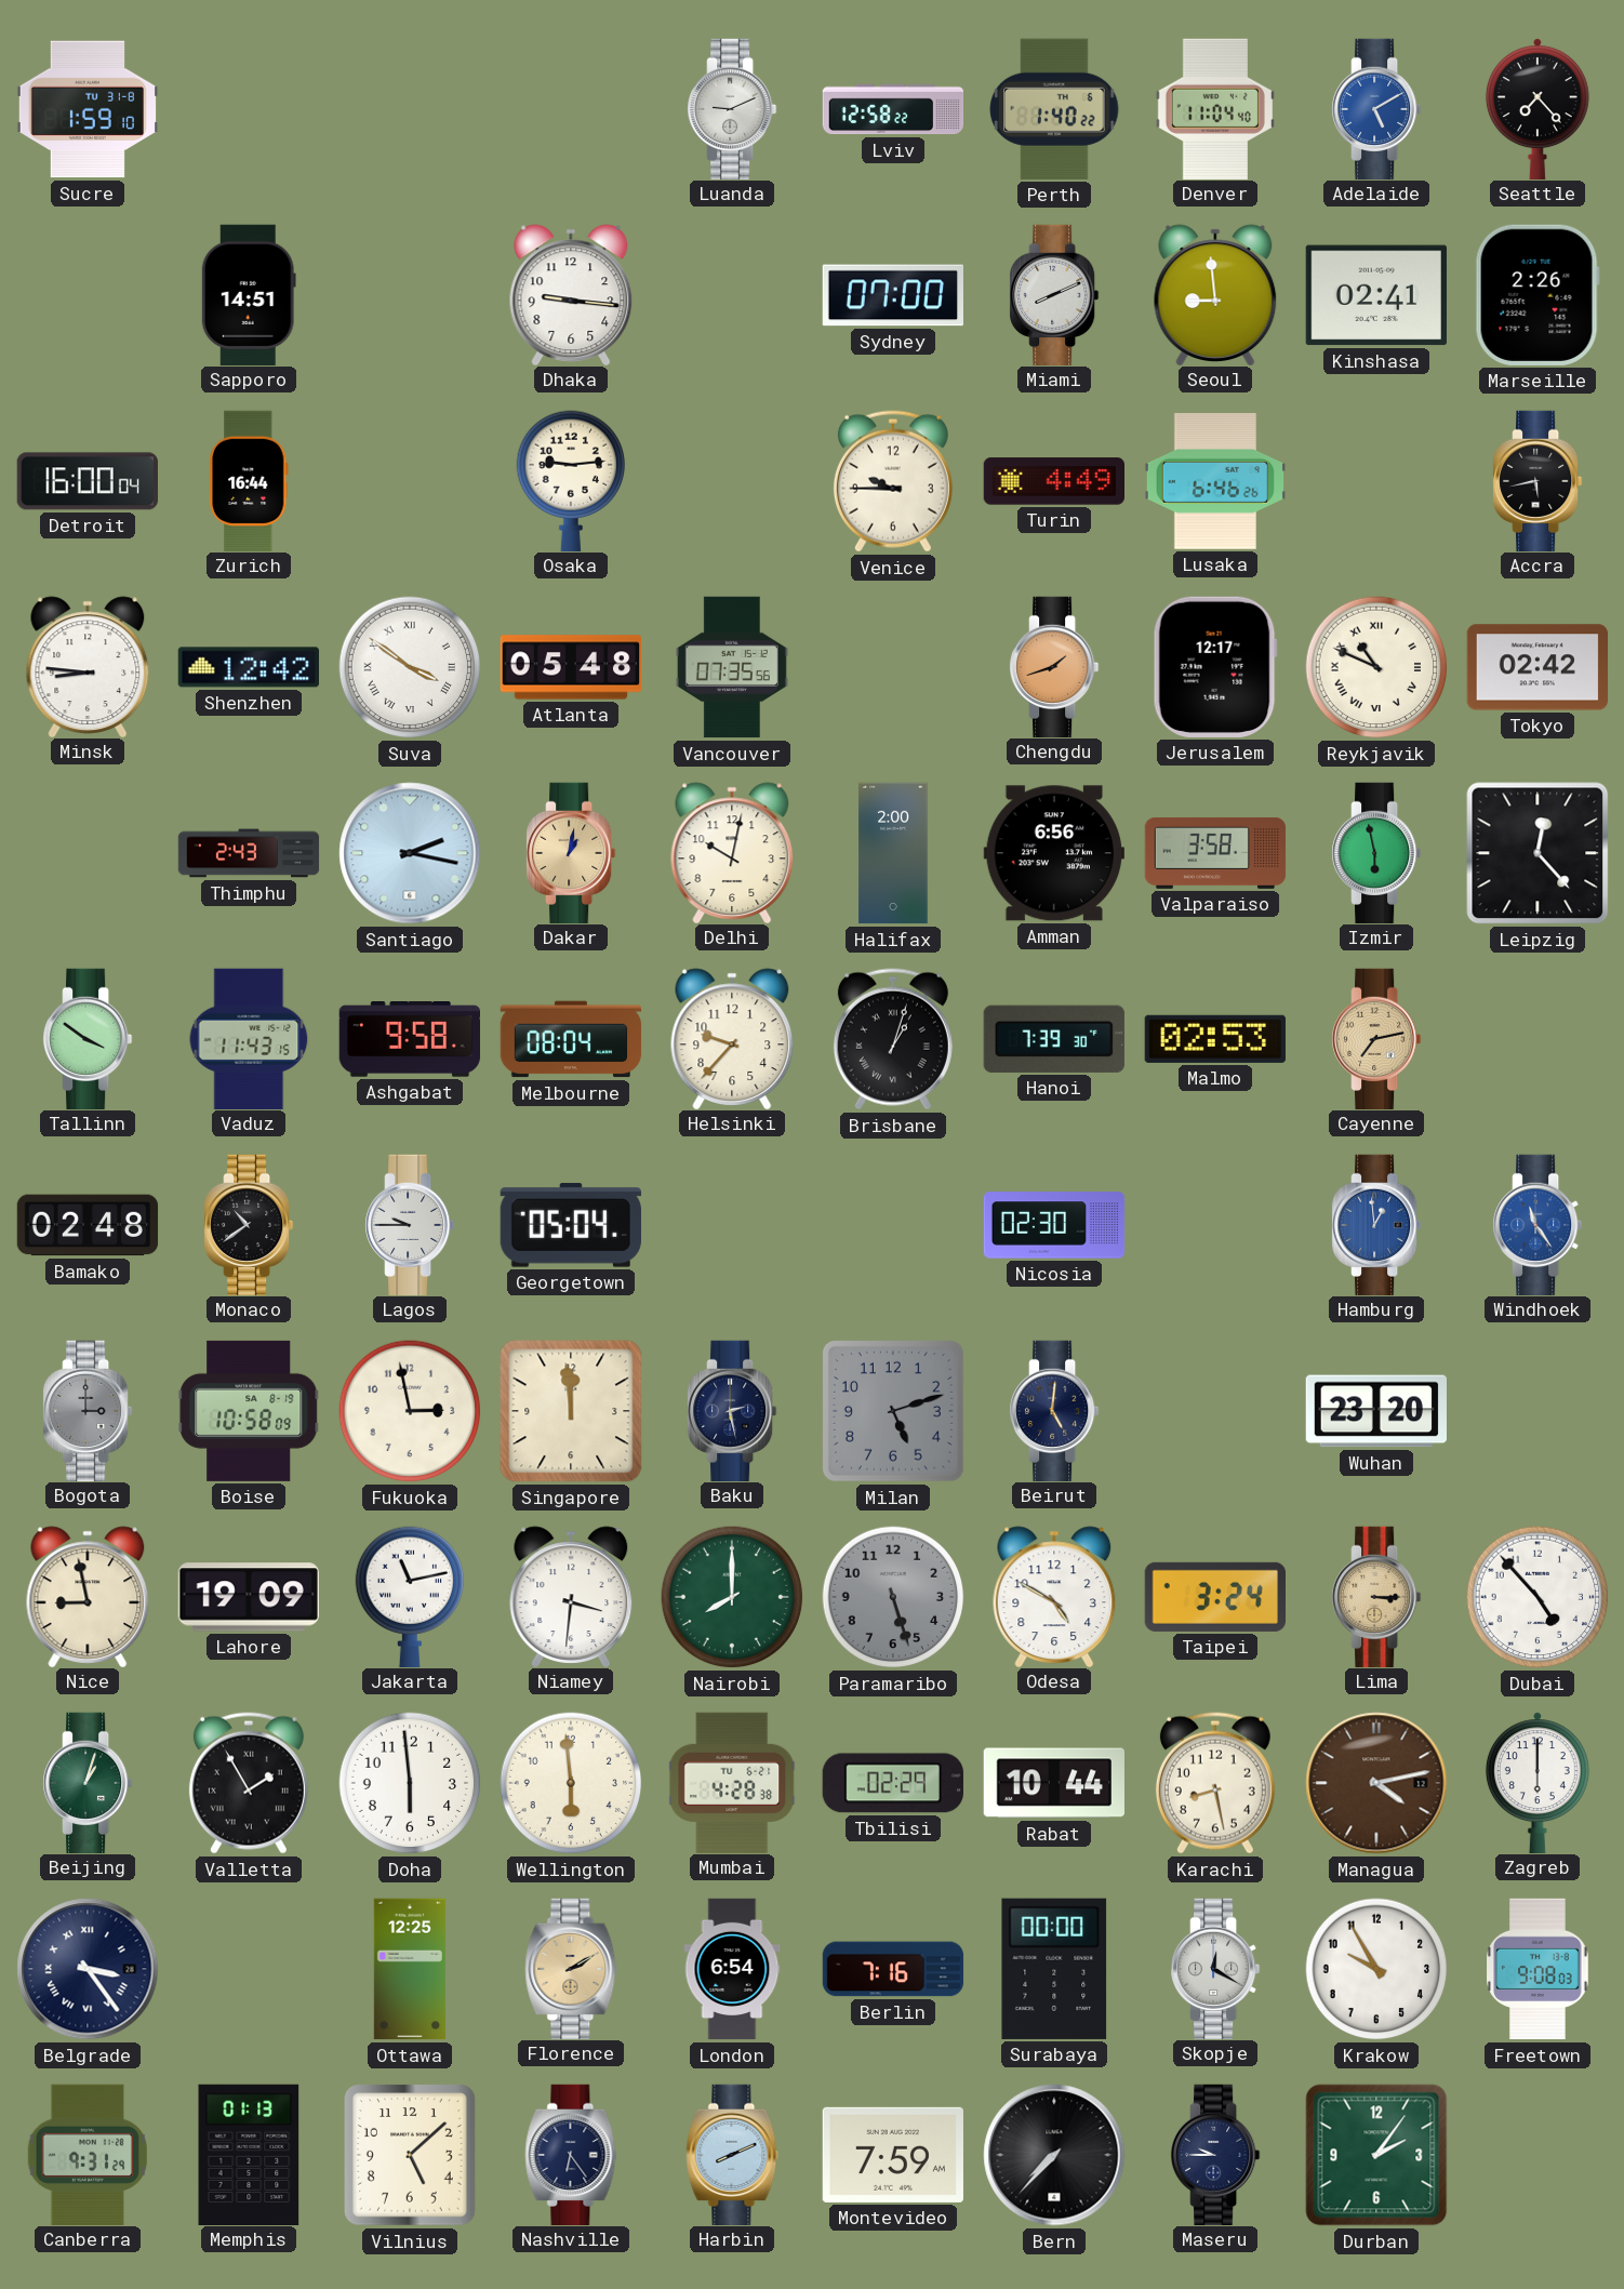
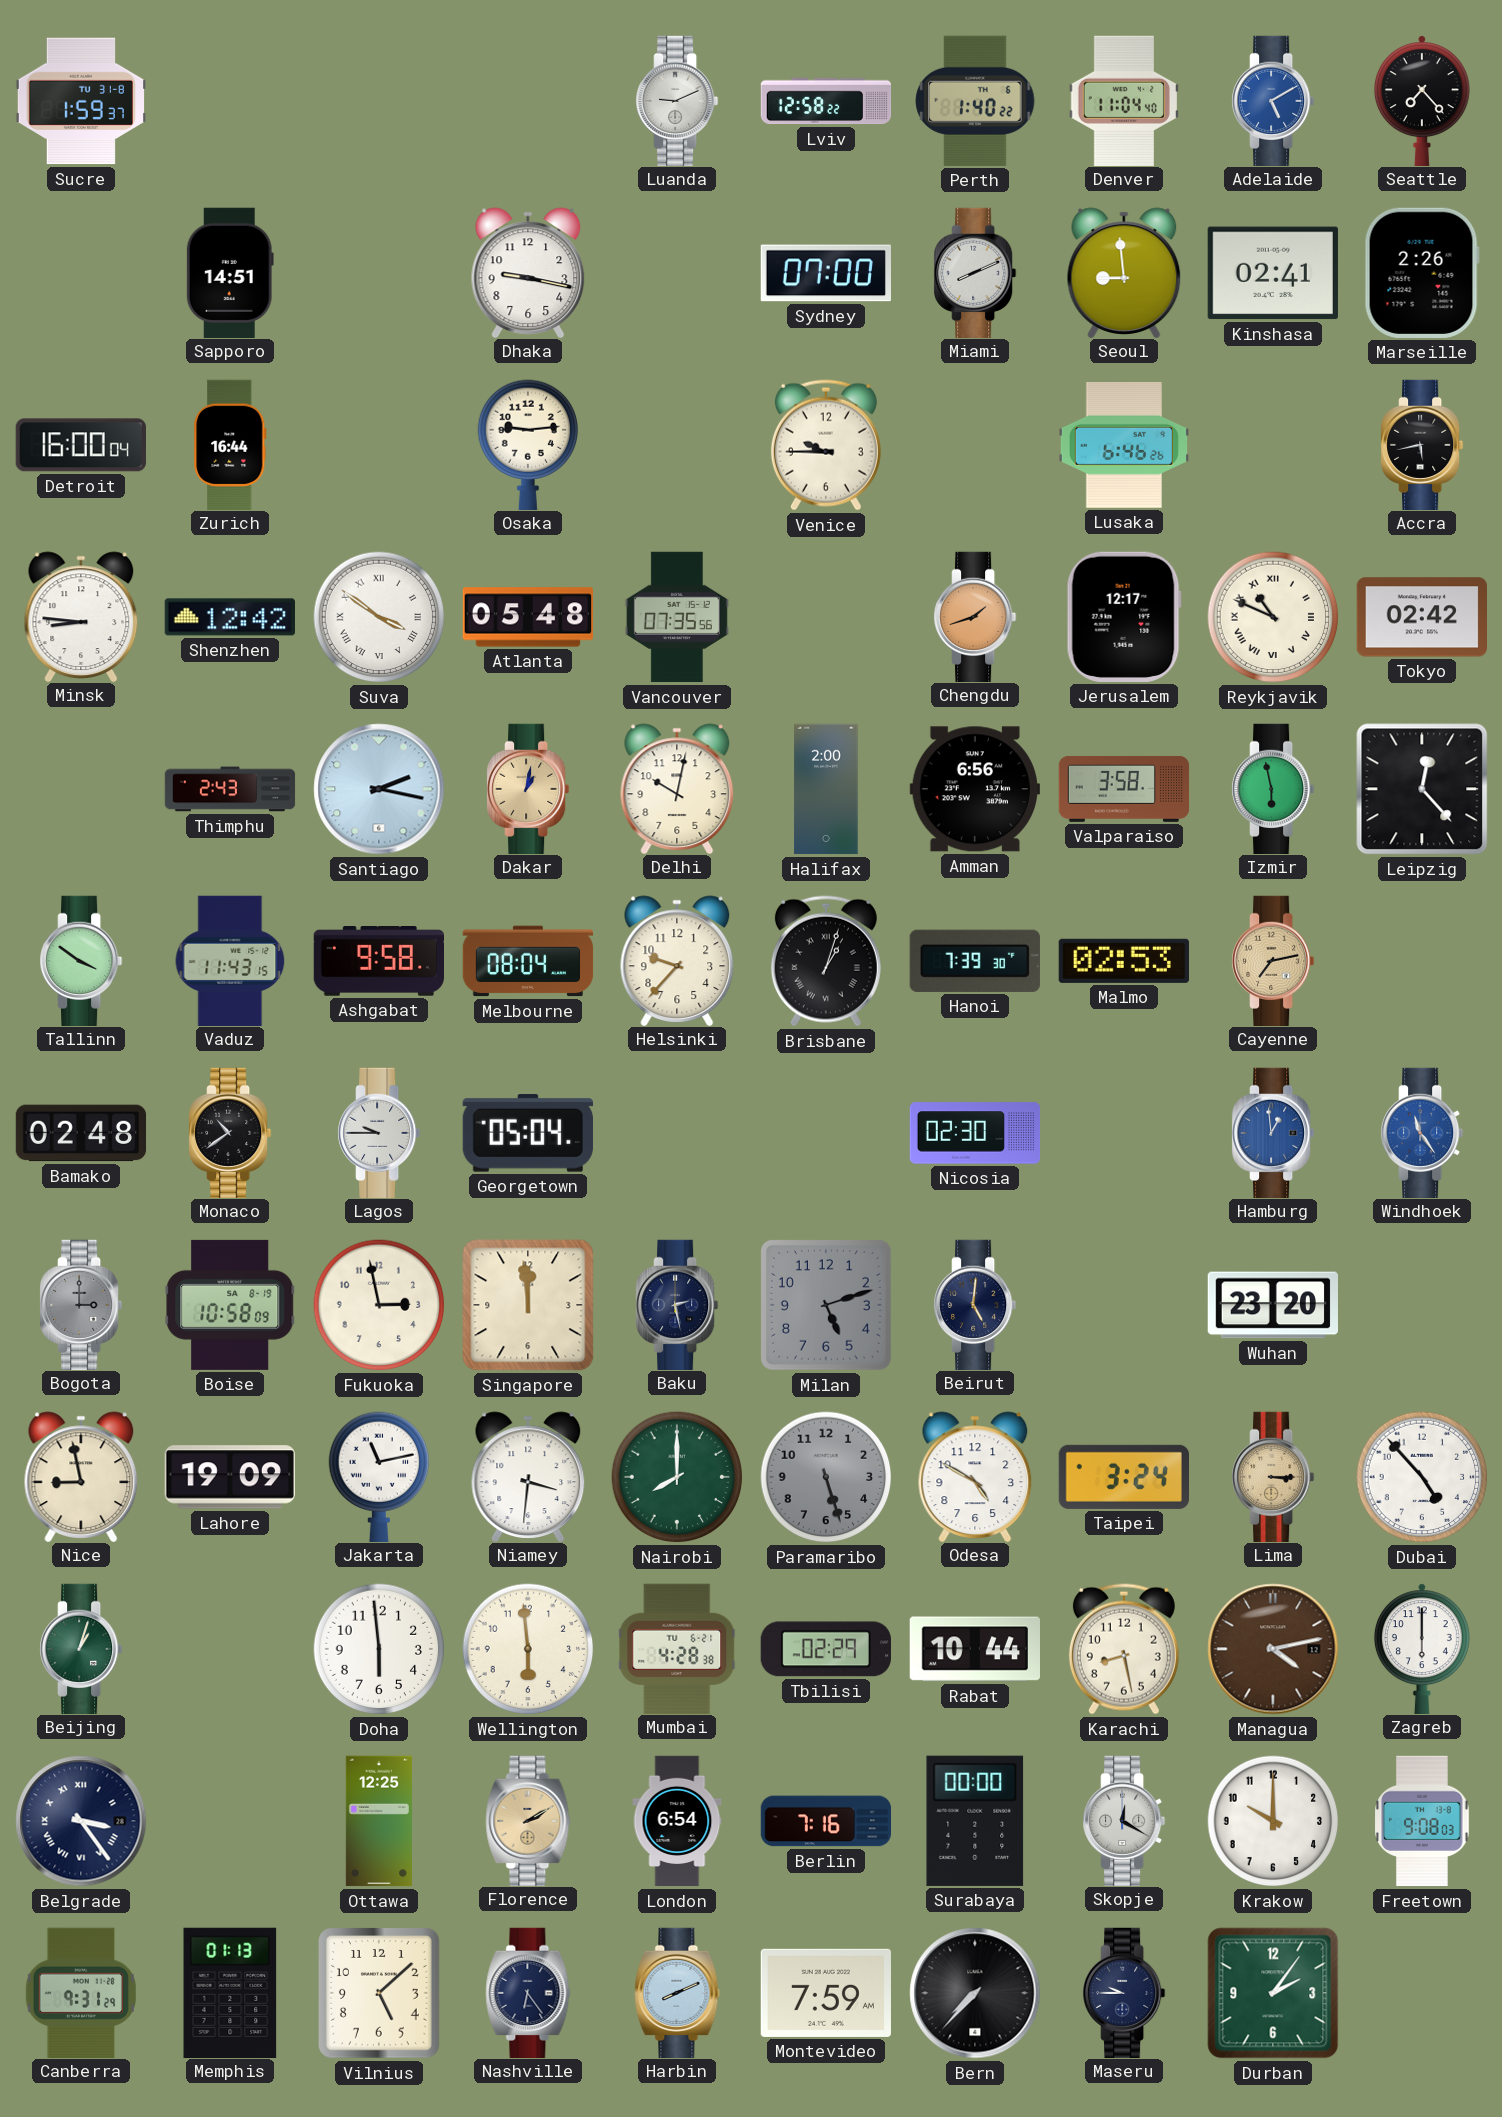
Sucre: 1:59:10 -> 1:59:37 (80, 101)
Dhaka: 9:16 -> 9:17 (528, 272)
Turin: 4:49 -> none (1053, 481)
Valletta: 1:55 -> none (249, 1783)
Krakow: 9:55 -> 10:00 (1273, 1821)
